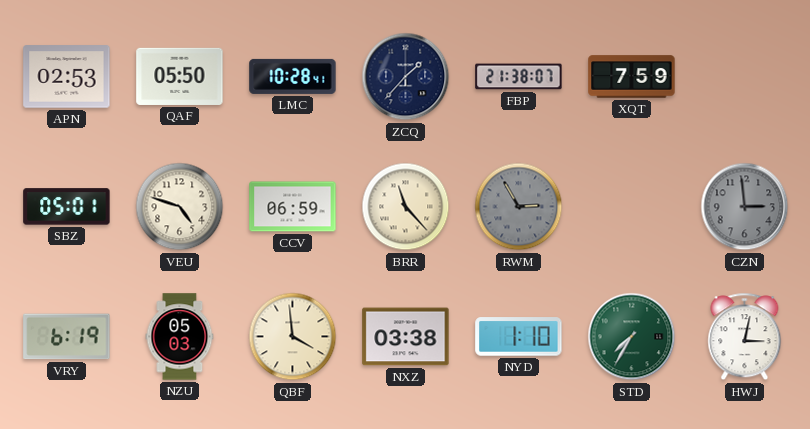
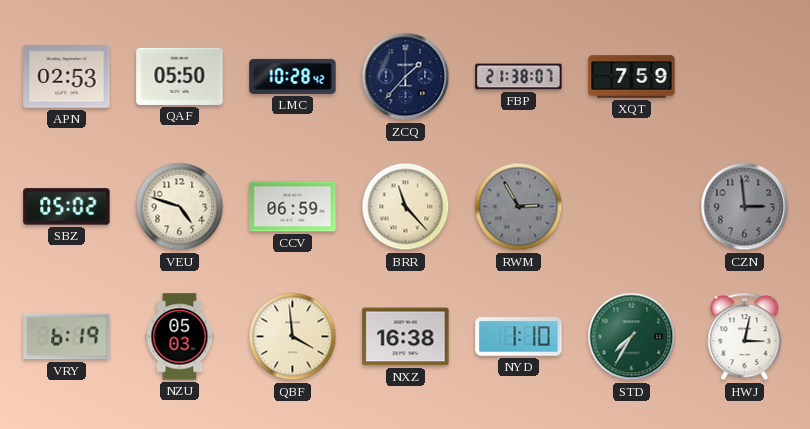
LMC: 10:28:41 -> 10:28:42 (293, 76)
SBZ: 05:01 -> 05:02 (67, 207)
NXZ: 03:38 -> 16:38 (406, 337)
